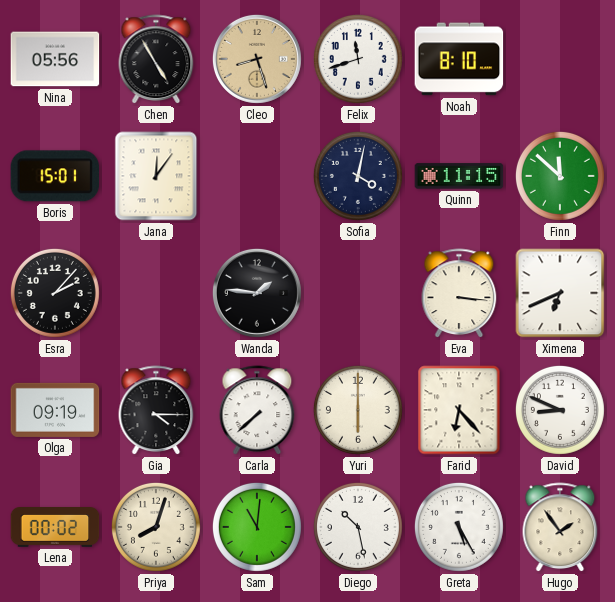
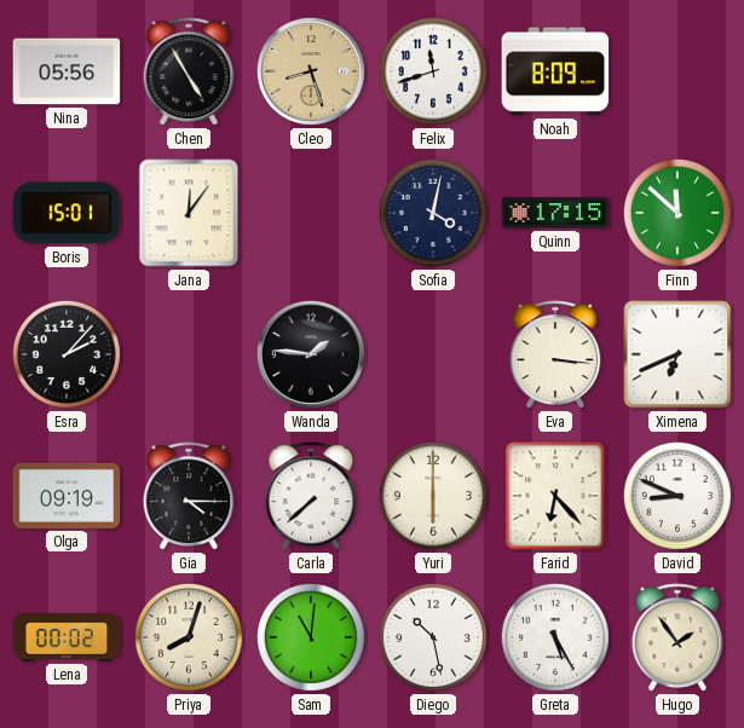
Noah: 8:10 -> 8:09 (555, 71)
Quinn: 11:15 -> 17:15 (555, 213)
